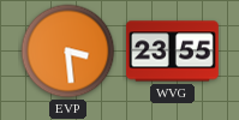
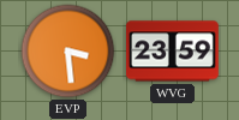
WVG: 23:55 -> 23:59 (173, 52)
